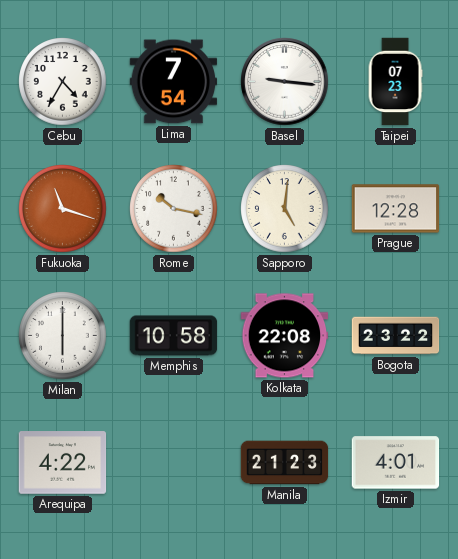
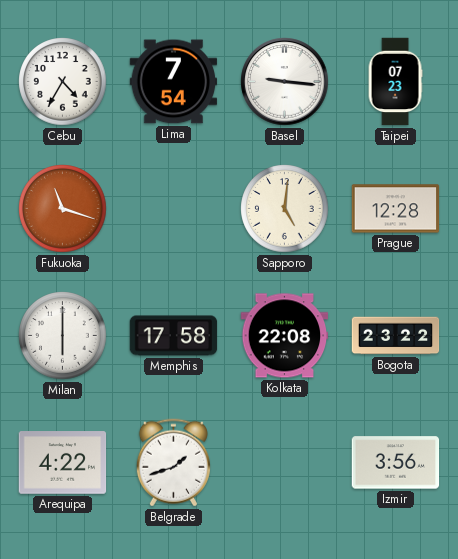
Rome: 10:17 -> none (174, 209)
Memphis: 10:58 -> 17:58 (174, 336)
Belgrade: none -> 1:42 (173, 463)
Manila: 21:23 -> none (285, 463)
Izmir: 4:01 -> 3:56 (396, 463)
